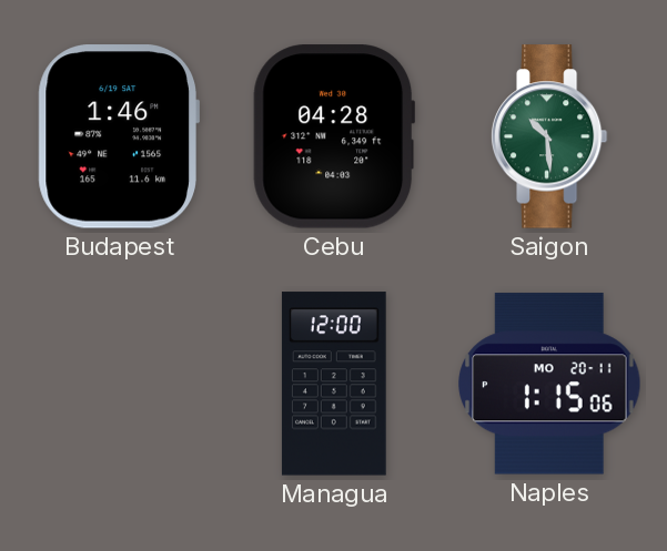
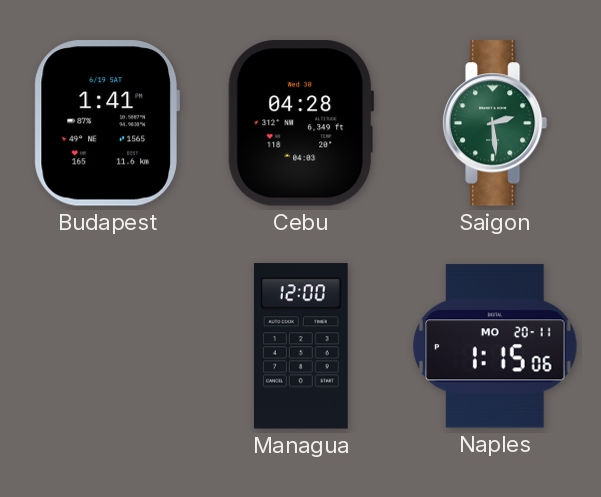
Budapest: 1:46 -> 1:41 (107, 123)
Saigon: 10:29 -> 2:29 (495, 123)
